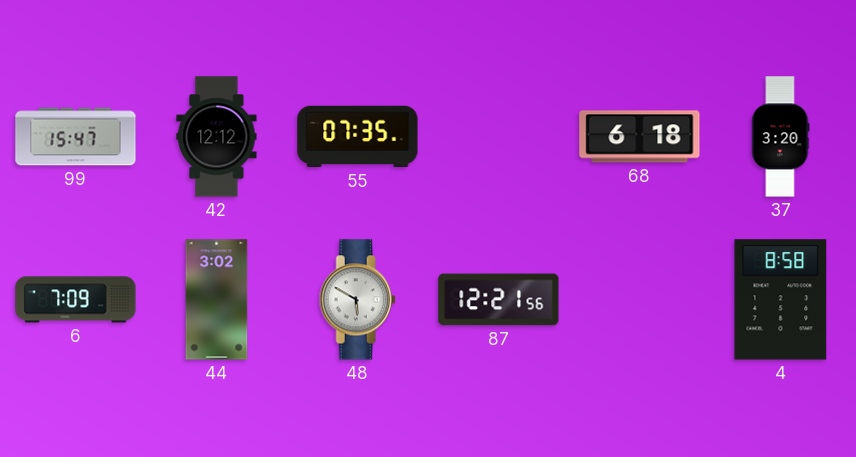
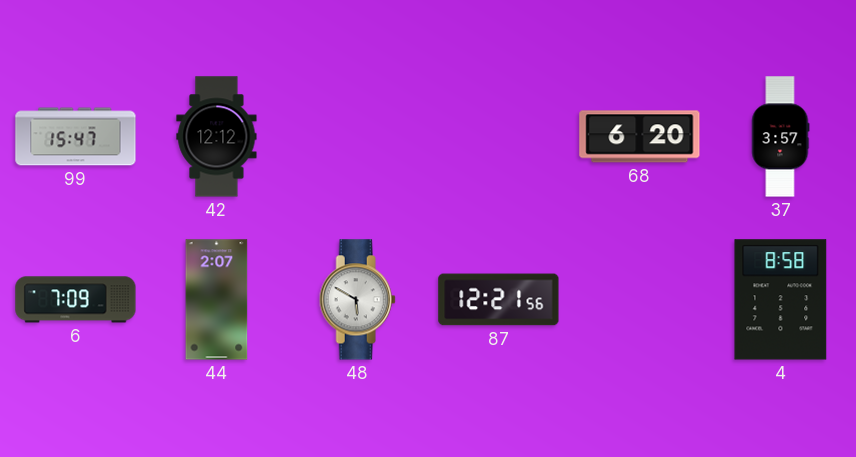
55: 07:35 -> none (358, 137)
68: 6:18 -> 6:20 (640, 137)
37: 3:20 -> 3:57 (780, 137)
44: 3:02 -> 2:07 (217, 300)
